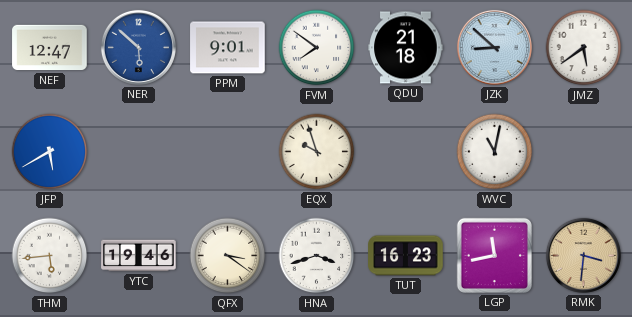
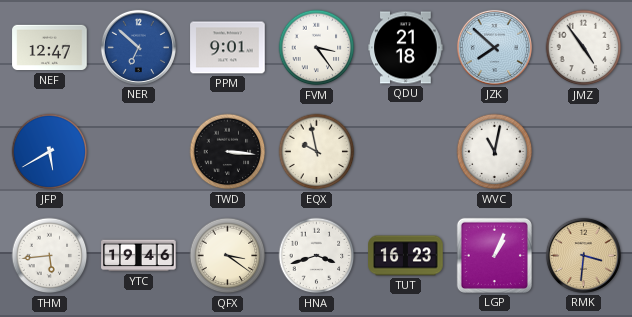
NER: 5:52 -> 6:52 (138, 47)
FVM: 7:51 -> 3:24 (317, 48)
JZK: 8:52 -> 7:52 (494, 47)
JMZ: 5:39 -> 4:54 (584, 48)
TWD: none -> 3:16 (228, 152)
EQX: 9:57 -> 9:58 (317, 152)
LGP: 11:43 -> 1:04 (494, 255)
